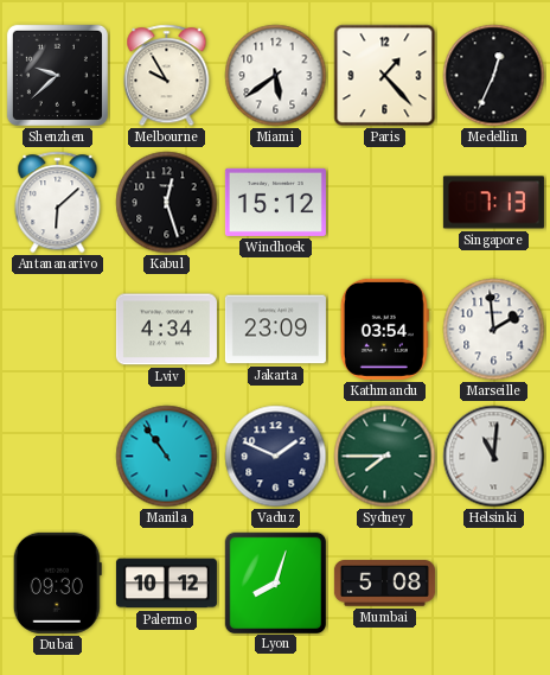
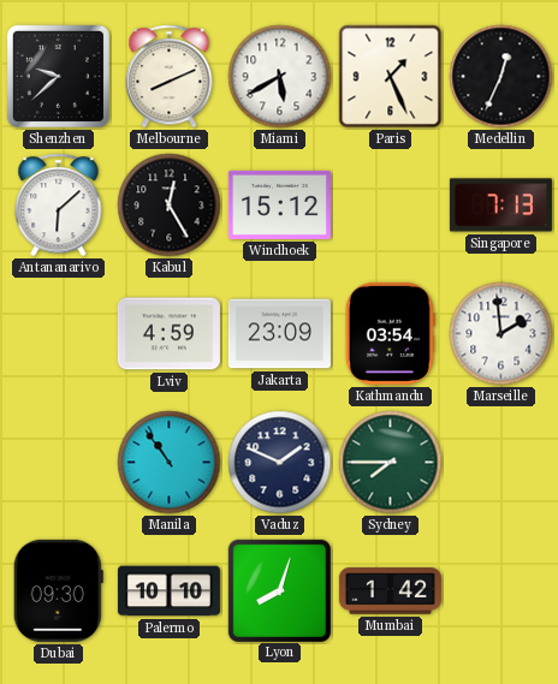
Melbourne: 9:55 -> 8:11 (170, 77)
Miami: 5:39 -> 5:40 (280, 77)
Paris: 1:23 -> 1:26 (391, 77)
Kabul: 12:27 -> 12:25 (170, 206)
Lviv: 4:34 -> 4:59 (168, 334)
Helsinki: 11:01 -> none (494, 457)
Palermo: 10:12 -> 10:10 (168, 591)
Mumbai: 5:08 -> 1:42 (390, 591)
